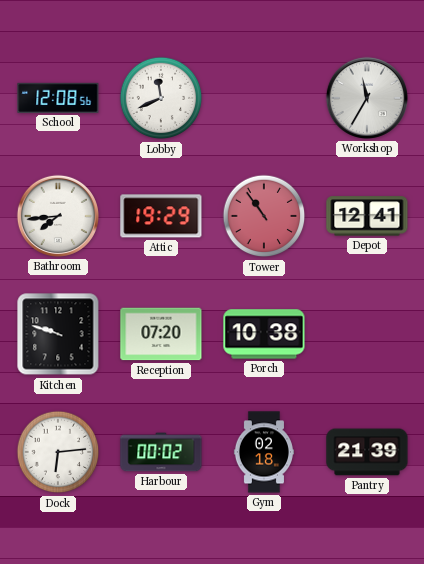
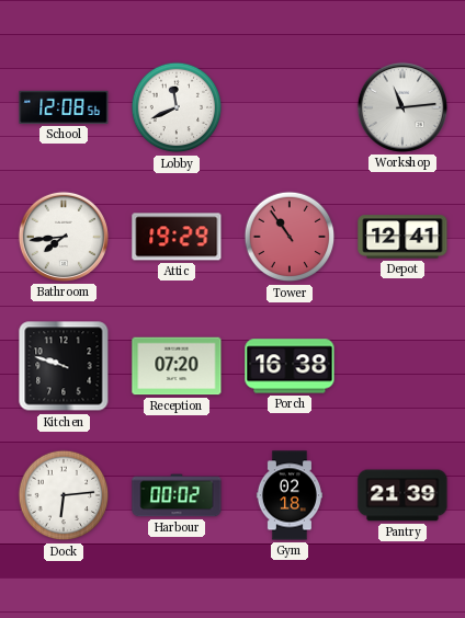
Workshop: 11:35 -> 11:14 (402, 107)
Porch: 10:38 -> 16:38 (290, 366)
